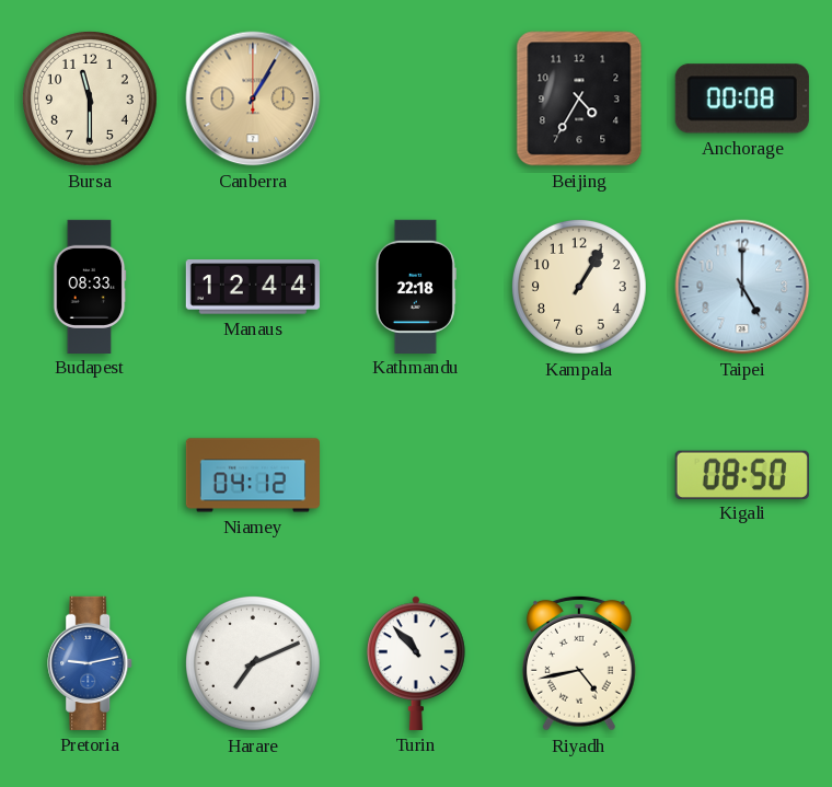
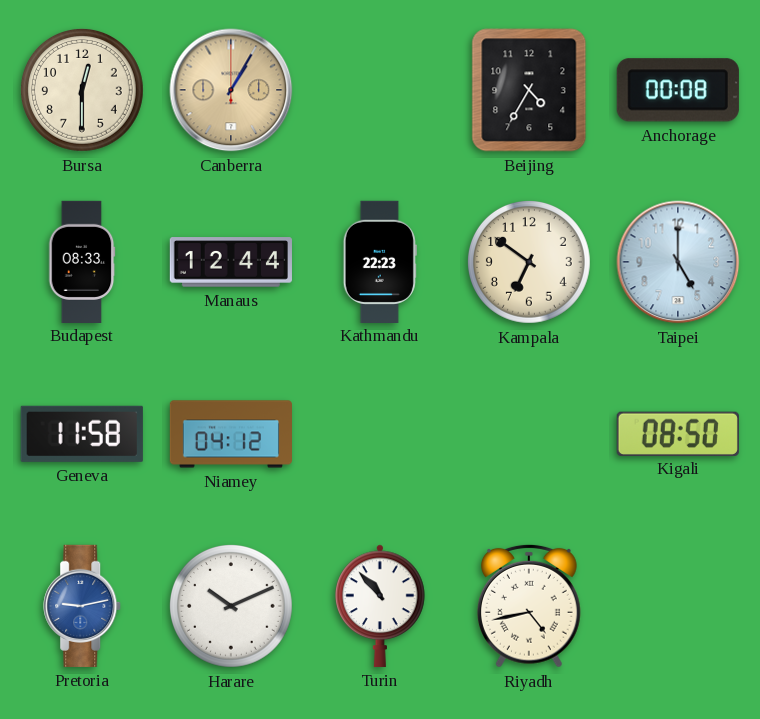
Bursa: 11:30 -> 12:30 (82, 90)
Kathmandu: 22:18 -> 22:23 (380, 261)
Kampala: 1:05 -> 6:51 (529, 262)
Geneva: none -> 11:58 (82, 434)
Harare: 7:11 -> 10:11 (231, 606)
